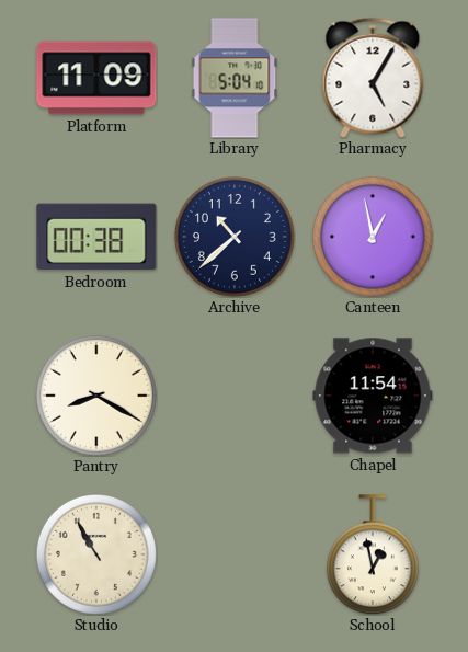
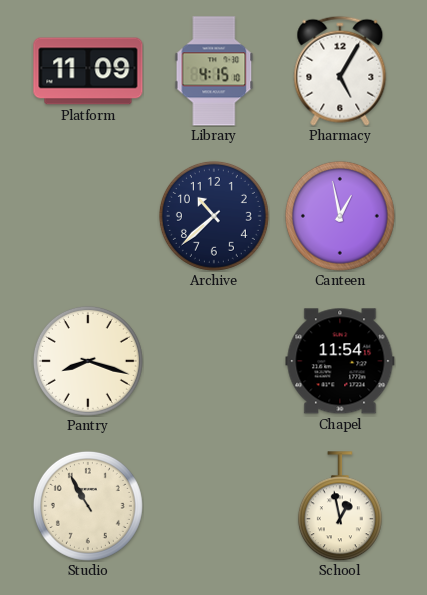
Library: 5:04 -> 4:15 (214, 71)
Bedroom: 00:38 -> none (96, 237)
Pantry: 8:20 -> 8:18 (88, 361)
